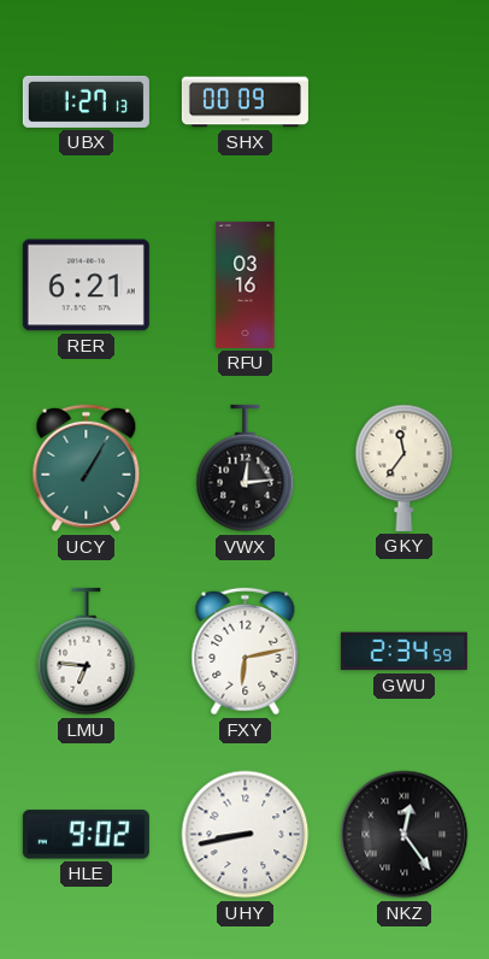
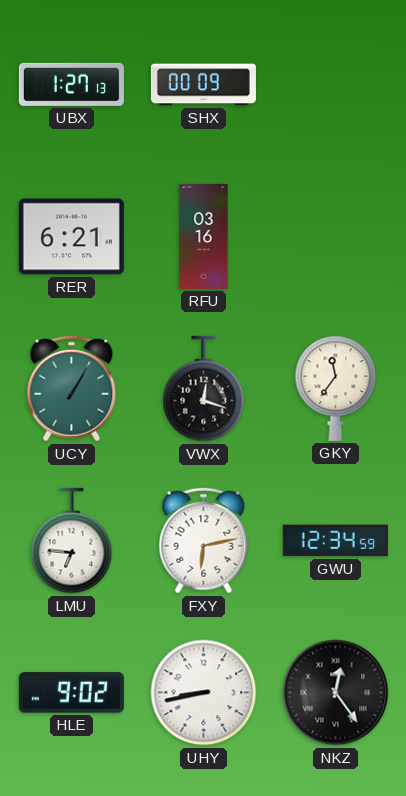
VWX: 12:14 -> 12:18 (204, 389)
GWU: 2:34 -> 12:34 (335, 541)
